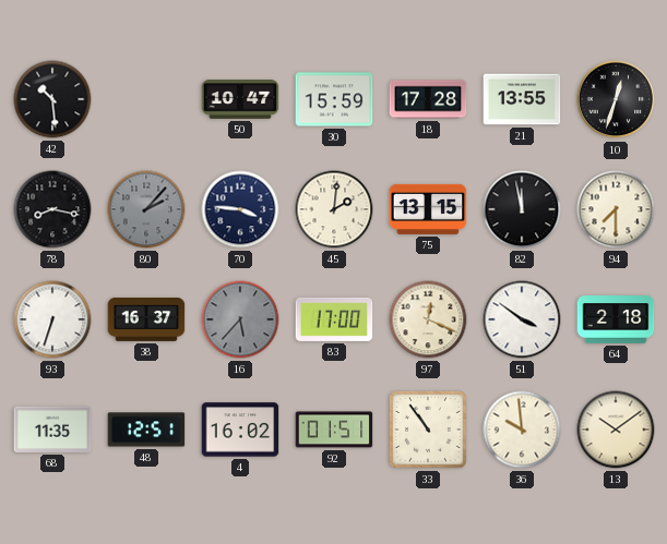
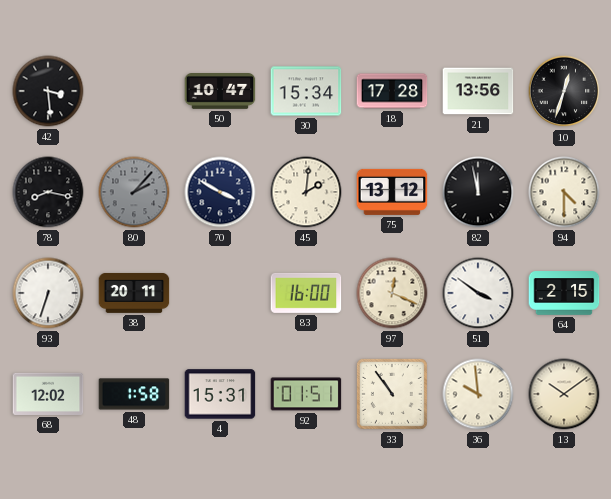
42: 10:29 -> 3:29 (48, 91)
30: 15:59 -> 15:34 (306, 91)
21: 13:55 -> 13:56 (478, 91)
70: 3:46 -> 3:50 (220, 192)
75: 13:15 -> 13:12 (392, 192)
94: 7:30 -> 4:30 (564, 192)
38: 16:37 -> 20:11 (134, 293)
16: 5:37 -> none (240, 319)
83: 17:00 -> 16:00 (306, 293)
64: 2:18 -> 2:15 (564, 293)
68: 11:35 -> 12:02 (48, 394)
48: 12:51 -> 1:58 (134, 394)
4: 16:02 -> 15:31 (220, 394)
